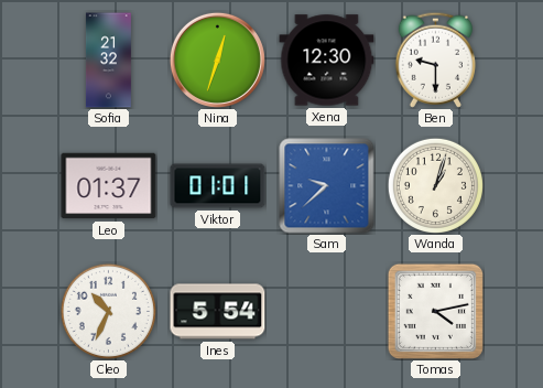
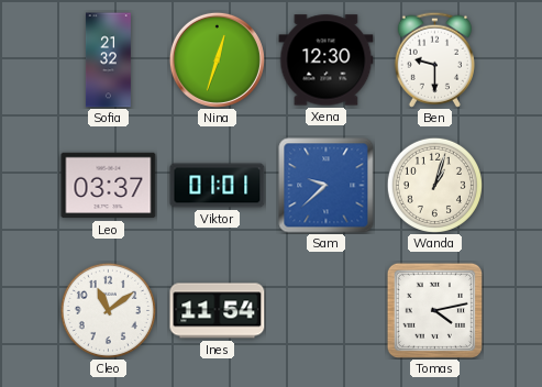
Leo: 01:37 -> 03:37 (109, 186)
Cleo: 10:34 -> 11:09 (108, 310)
Ines: 5:54 -> 11:54 (218, 311)
